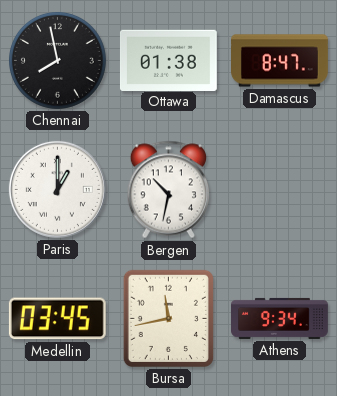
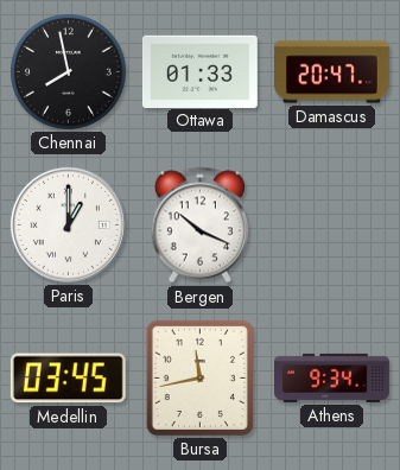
Ottawa: 01:38 -> 01:33 (199, 71)
Damascus: 8:47 -> 20:47 (332, 72)
Bergen: 10:32 -> 10:19 (199, 226)
